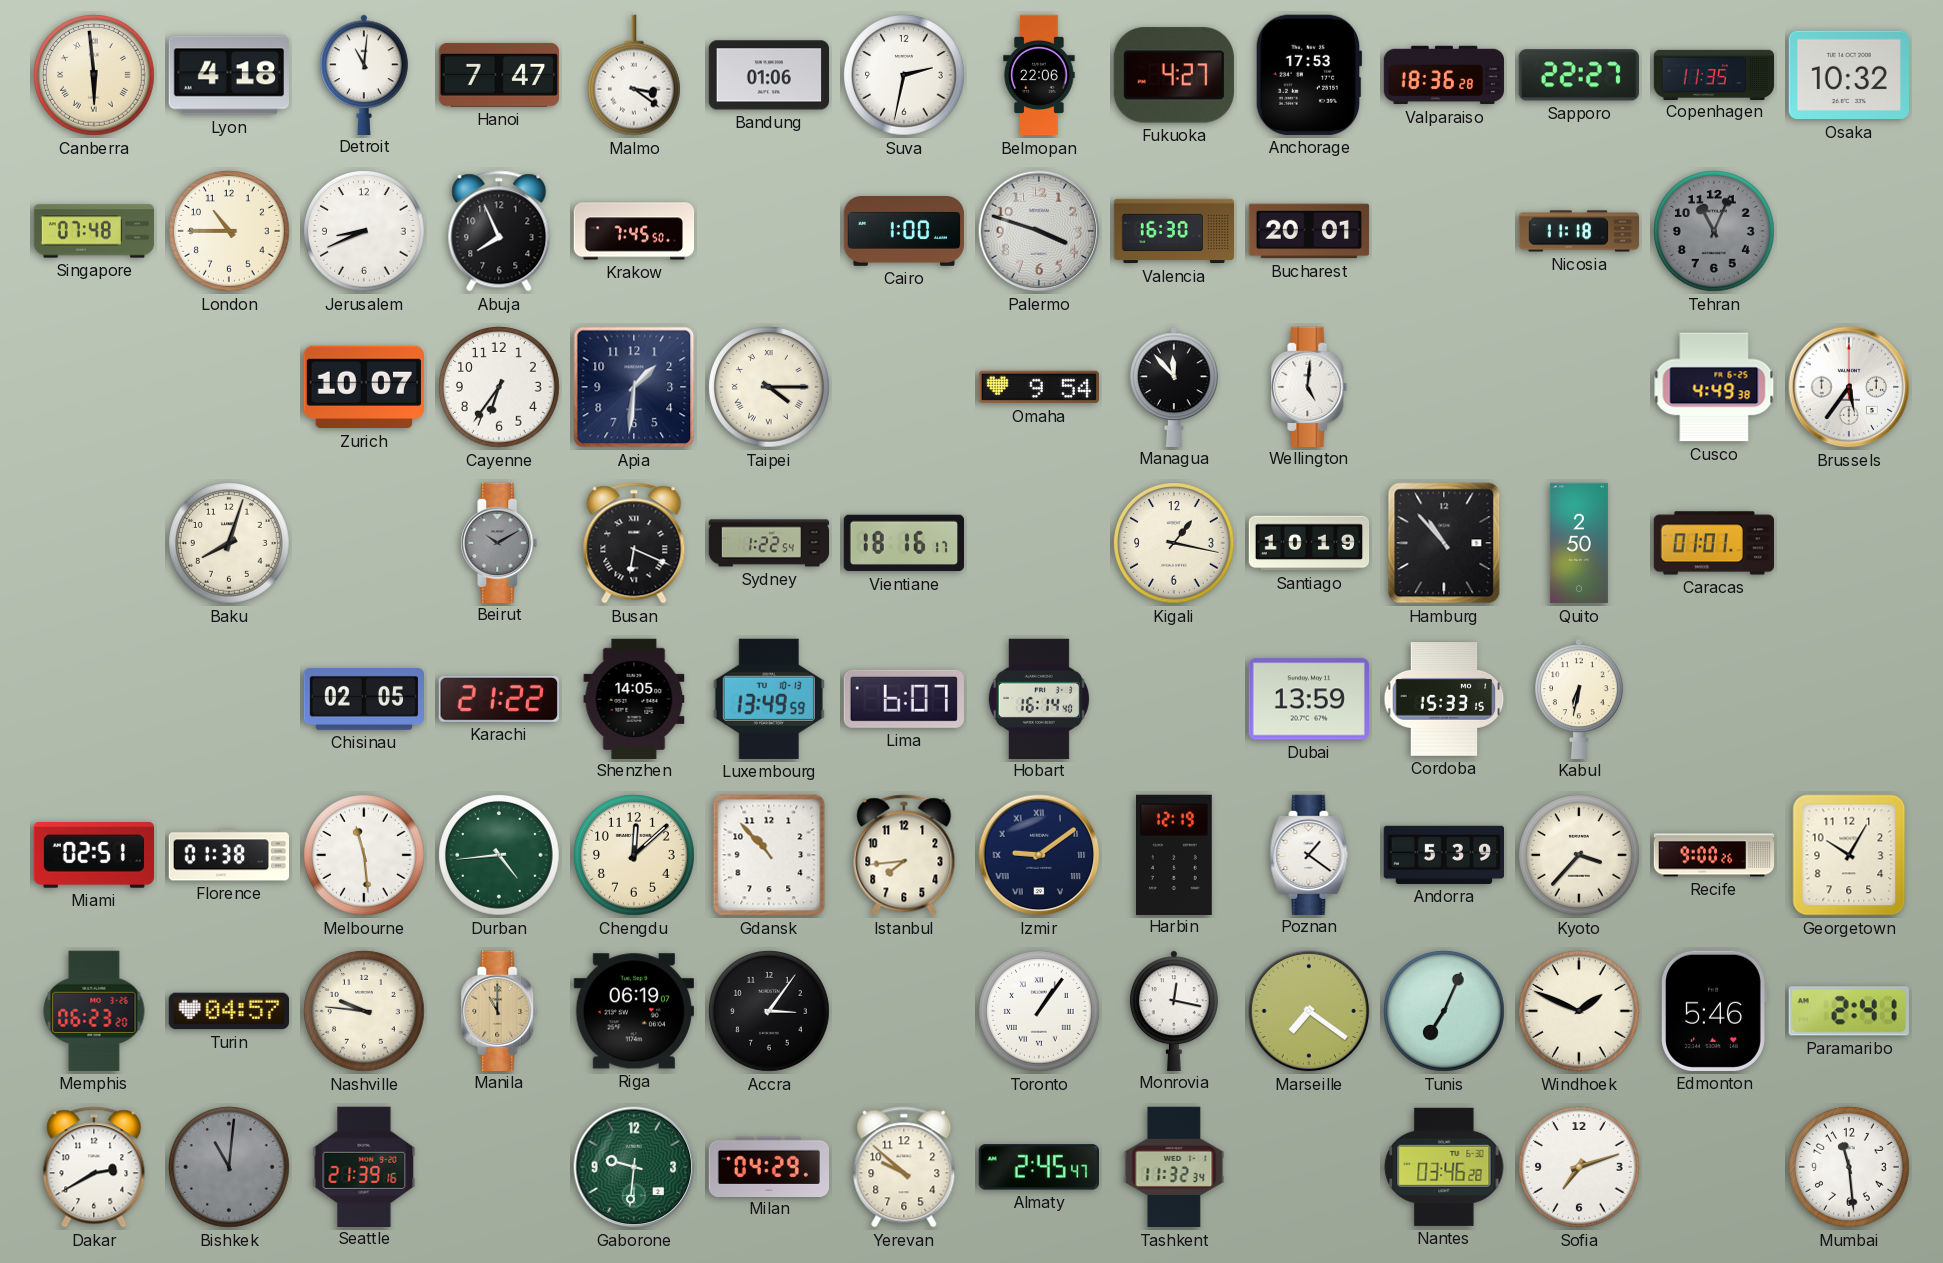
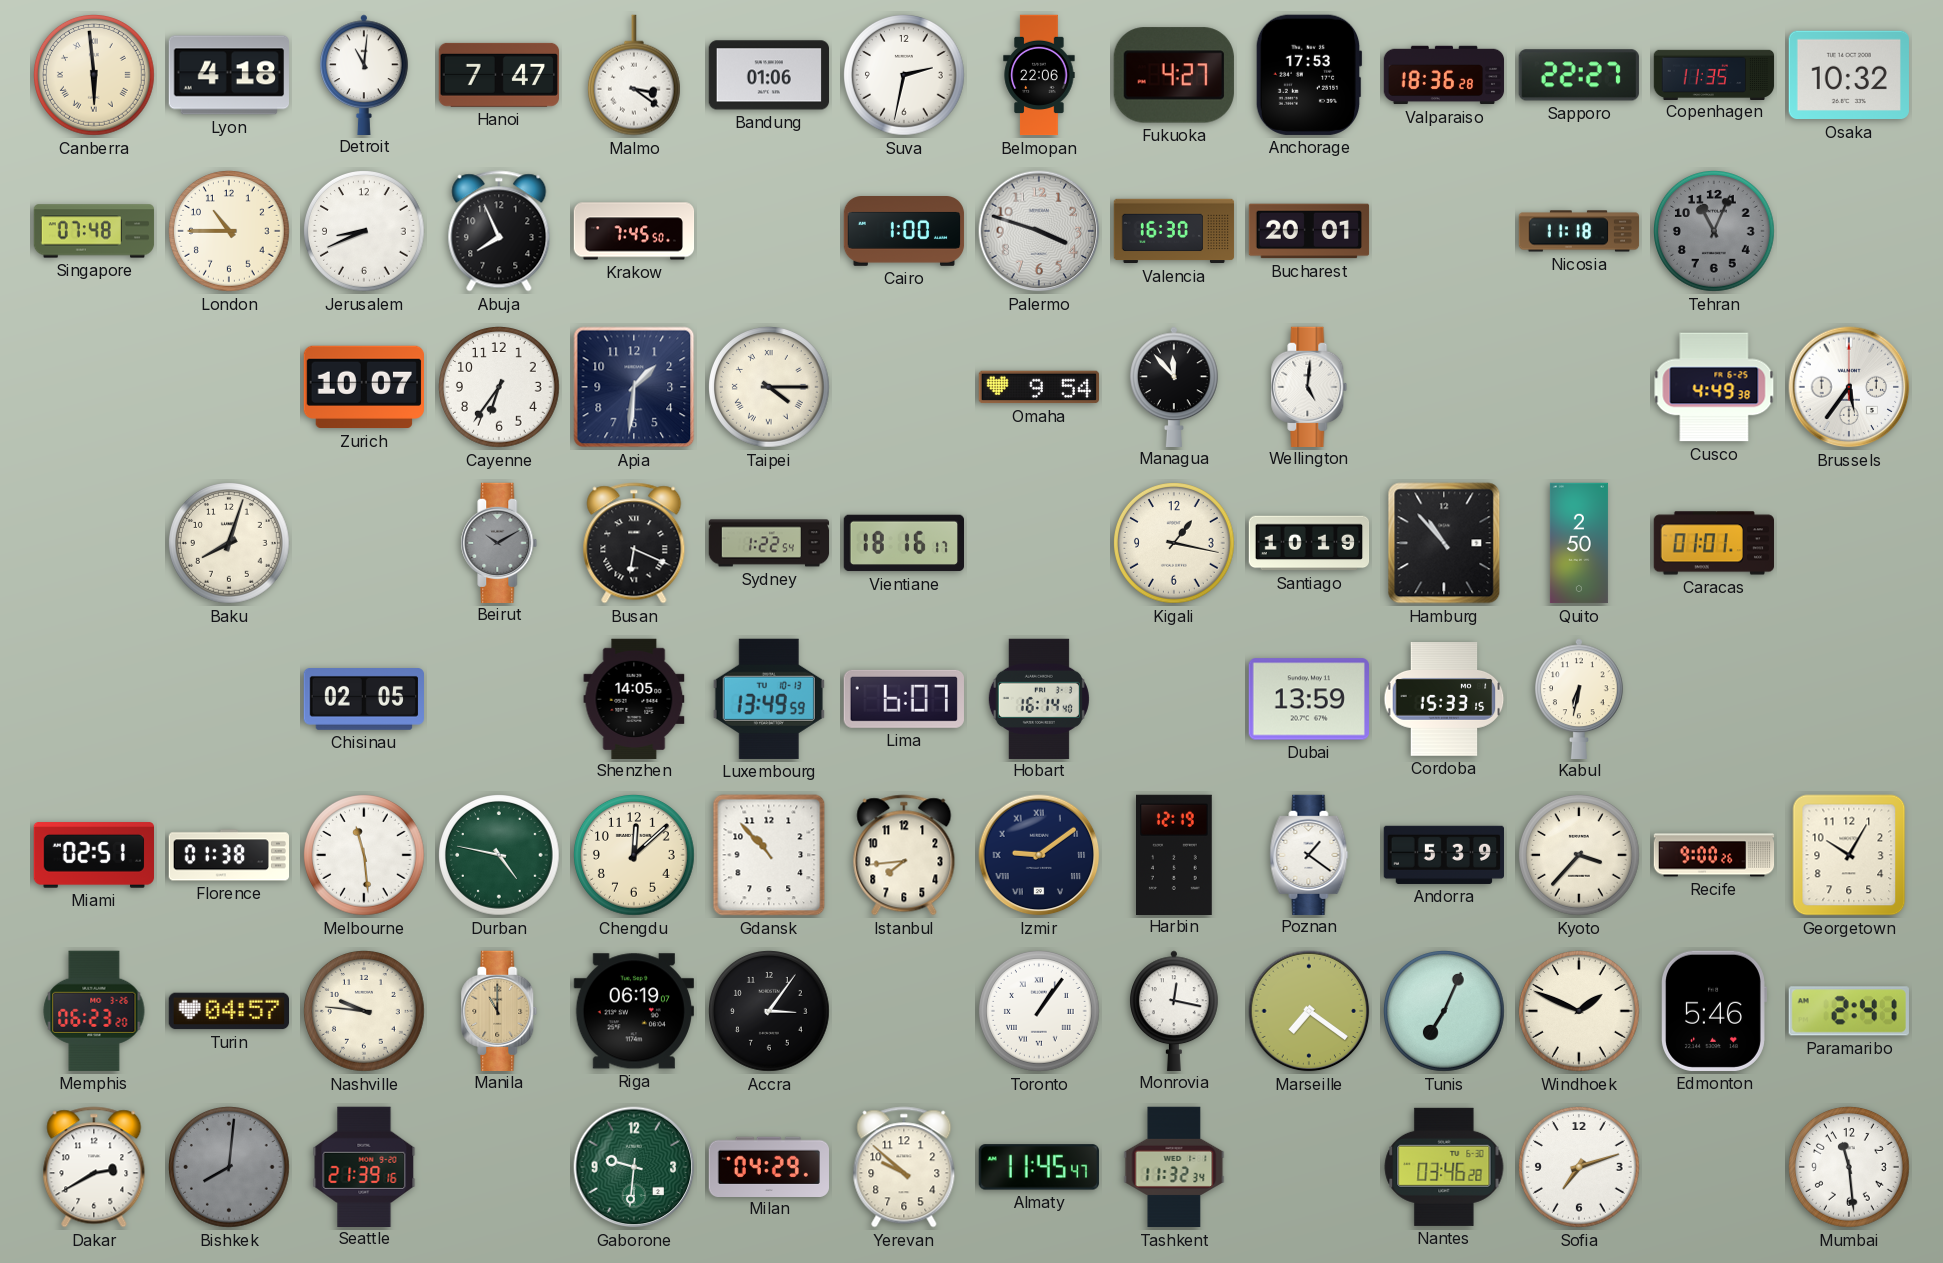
Karachi: 21:22 -> none (499, 699)
Durban: 4:44 -> 4:47 (500, 856)
Bishkek: 11:01 -> 8:01 (230, 1168)
Almaty: 2:45 -> 11:45 (1038, 1167)
